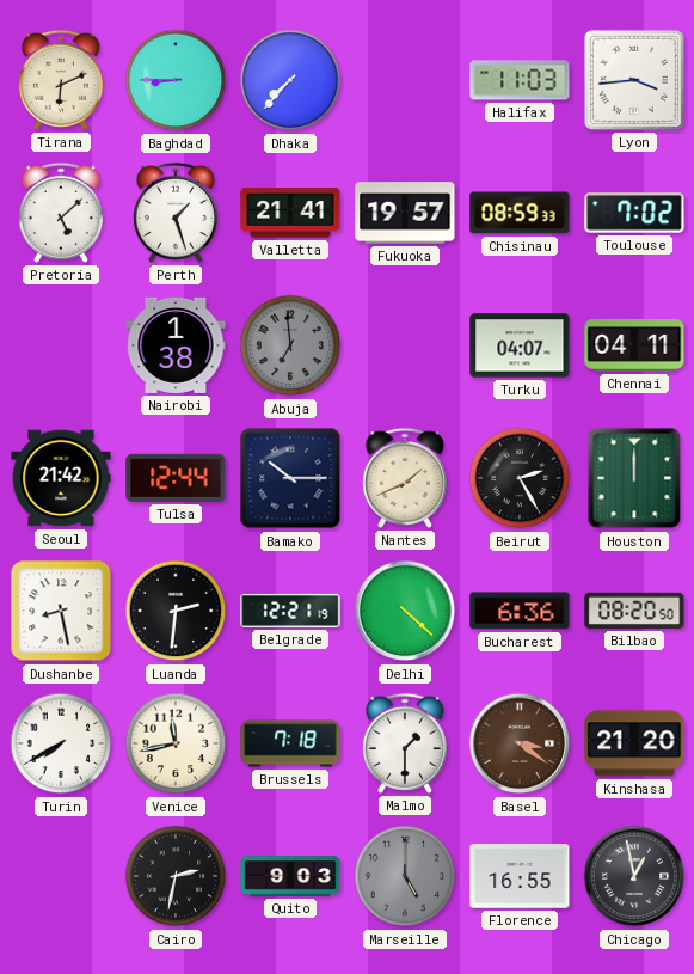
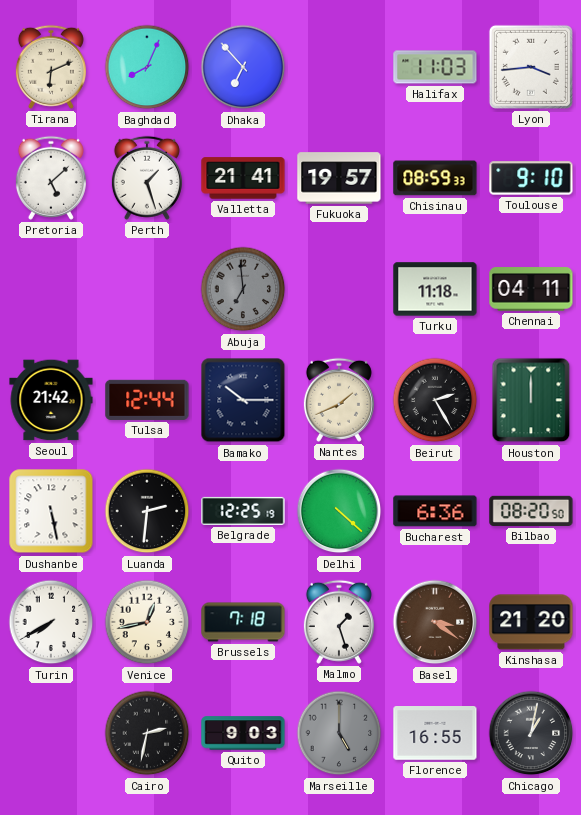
Baghdad: 8:45 -> 8:04 (147, 67)
Dhaka: 7:37 -> 6:53 (243, 67)
Toulouse: 7:02 -> 9:10 (531, 178)
Nairobi: 1:38 -> none (176, 345)
Turku: 04:07 -> 11:18 (435, 289)
Dushanbe: 8:28 -> 5:28 (51, 511)
Belgrade: 12:21 -> 12:25 (243, 511)
Venice: 11:43 -> 12:43 (147, 622)
Malmo: 1:30 -> 1:27 (339, 622)
Chicago: 12:58 -> 1:02 (531, 733)
